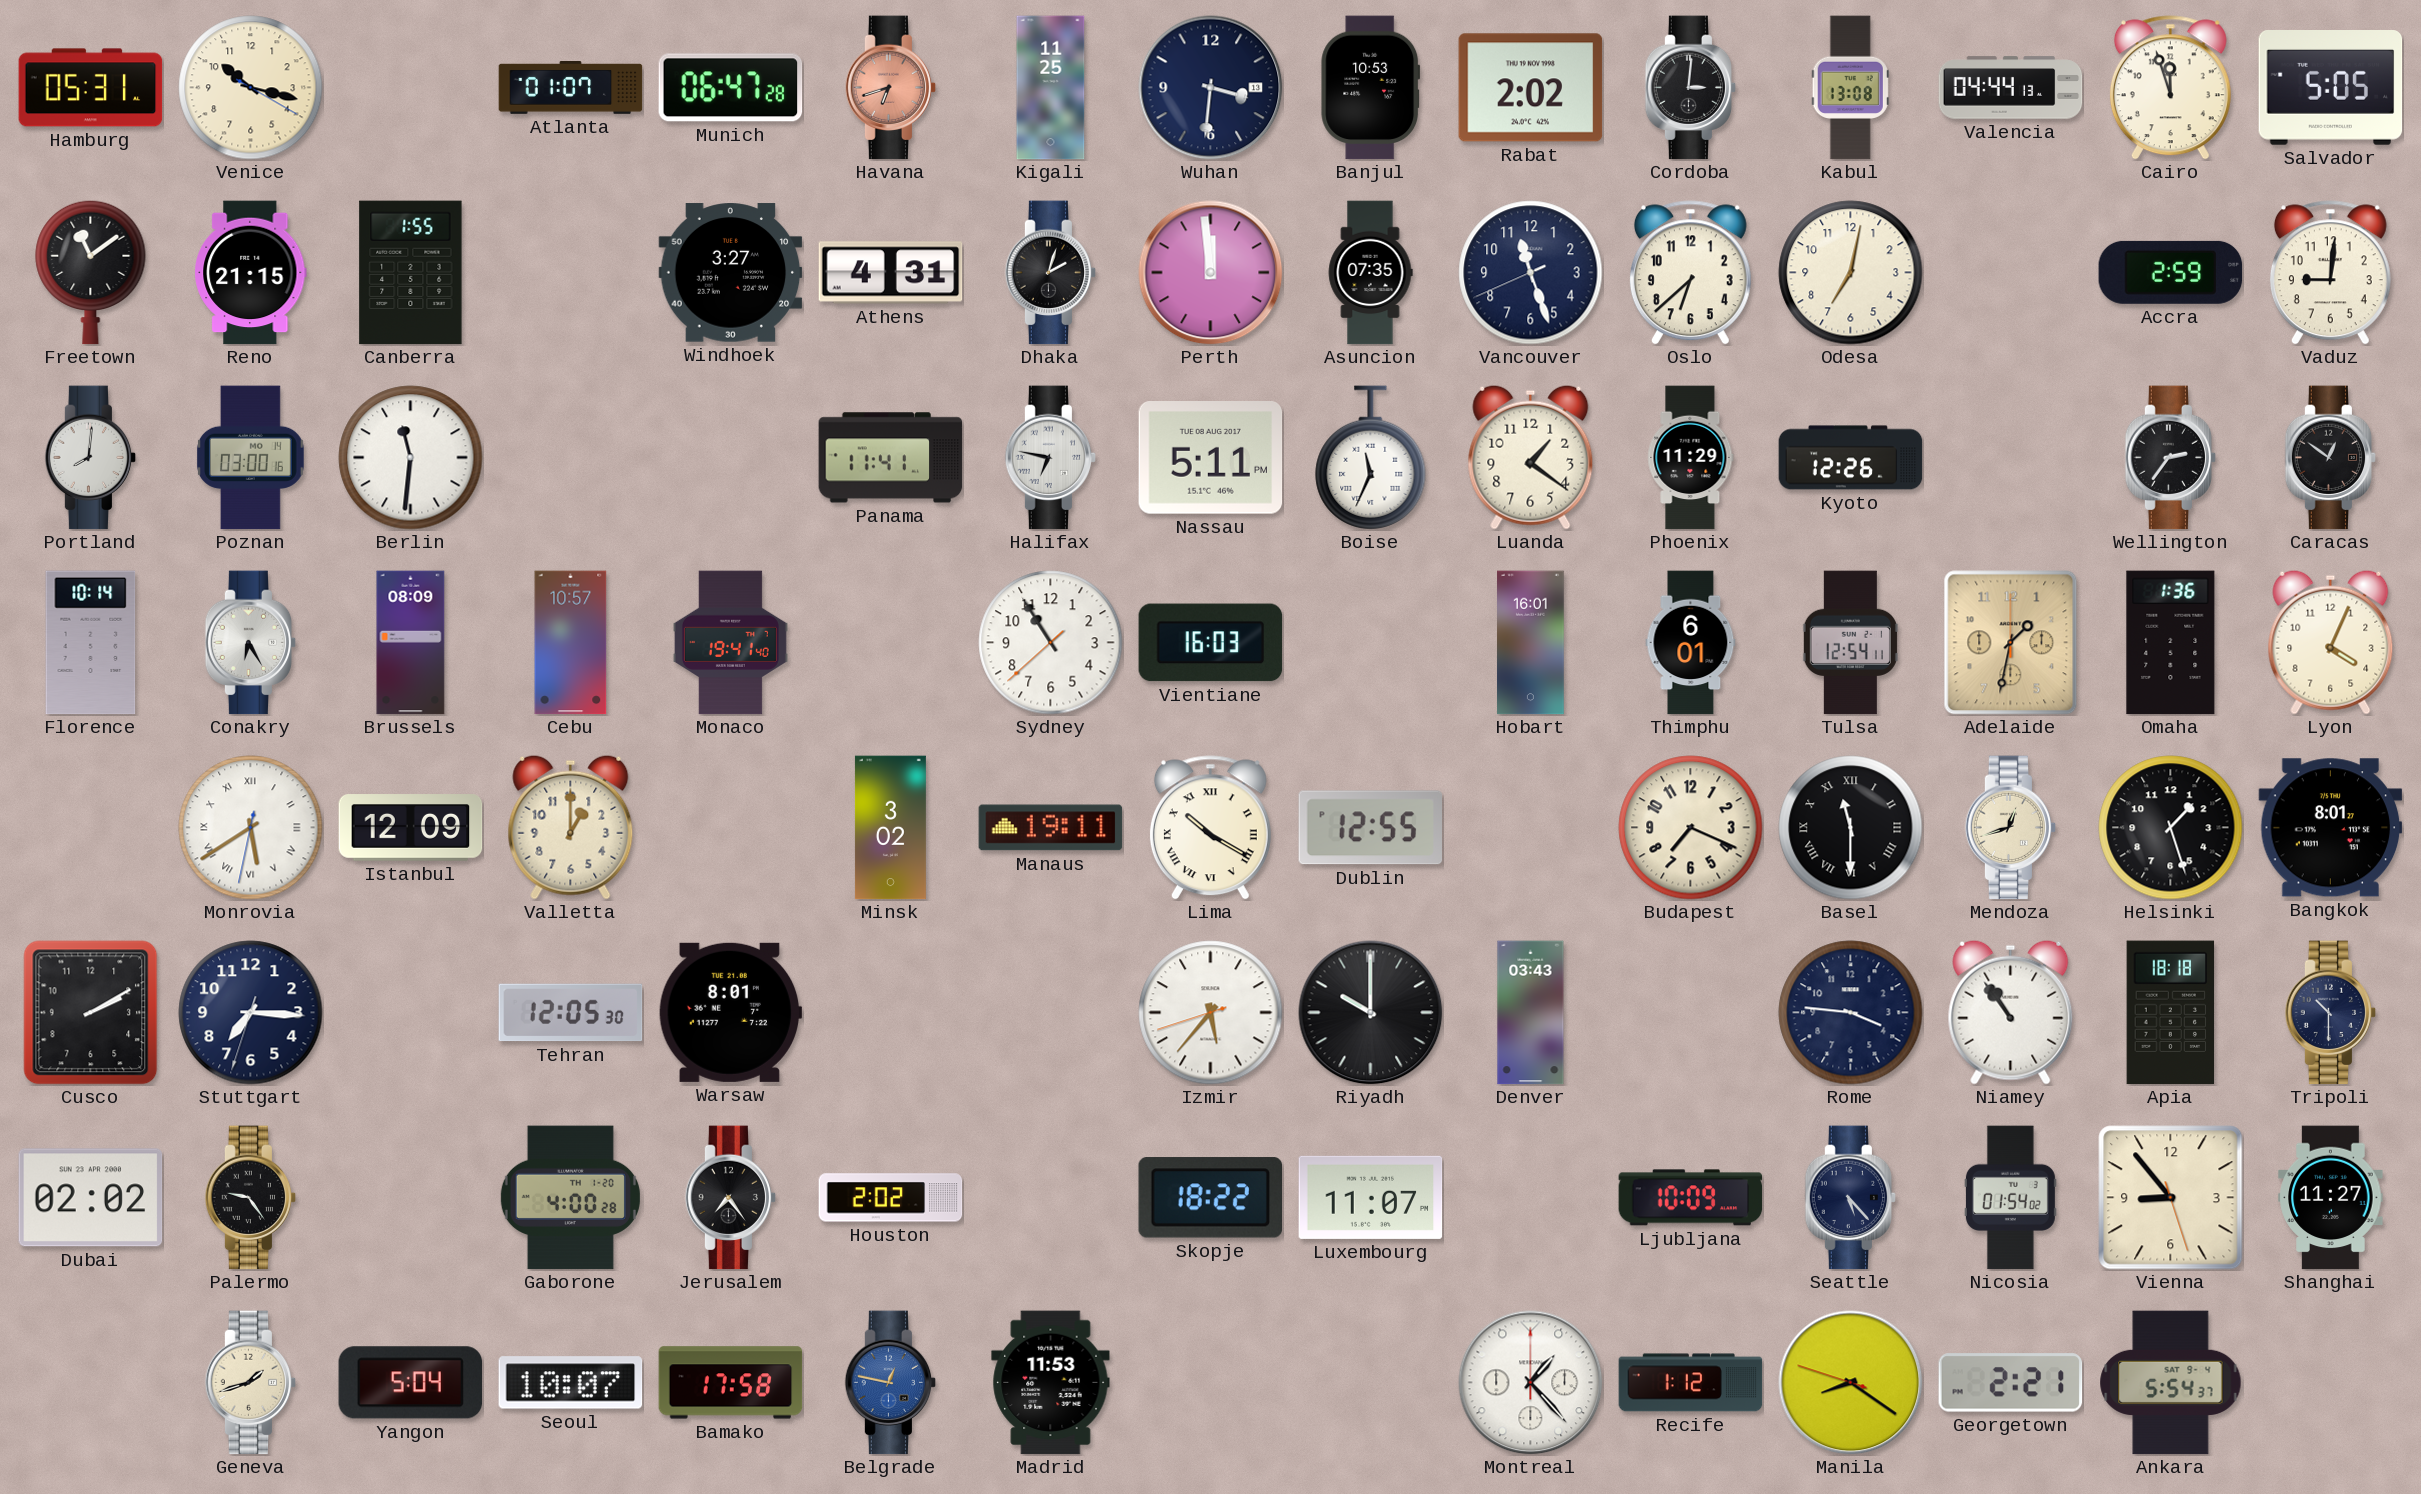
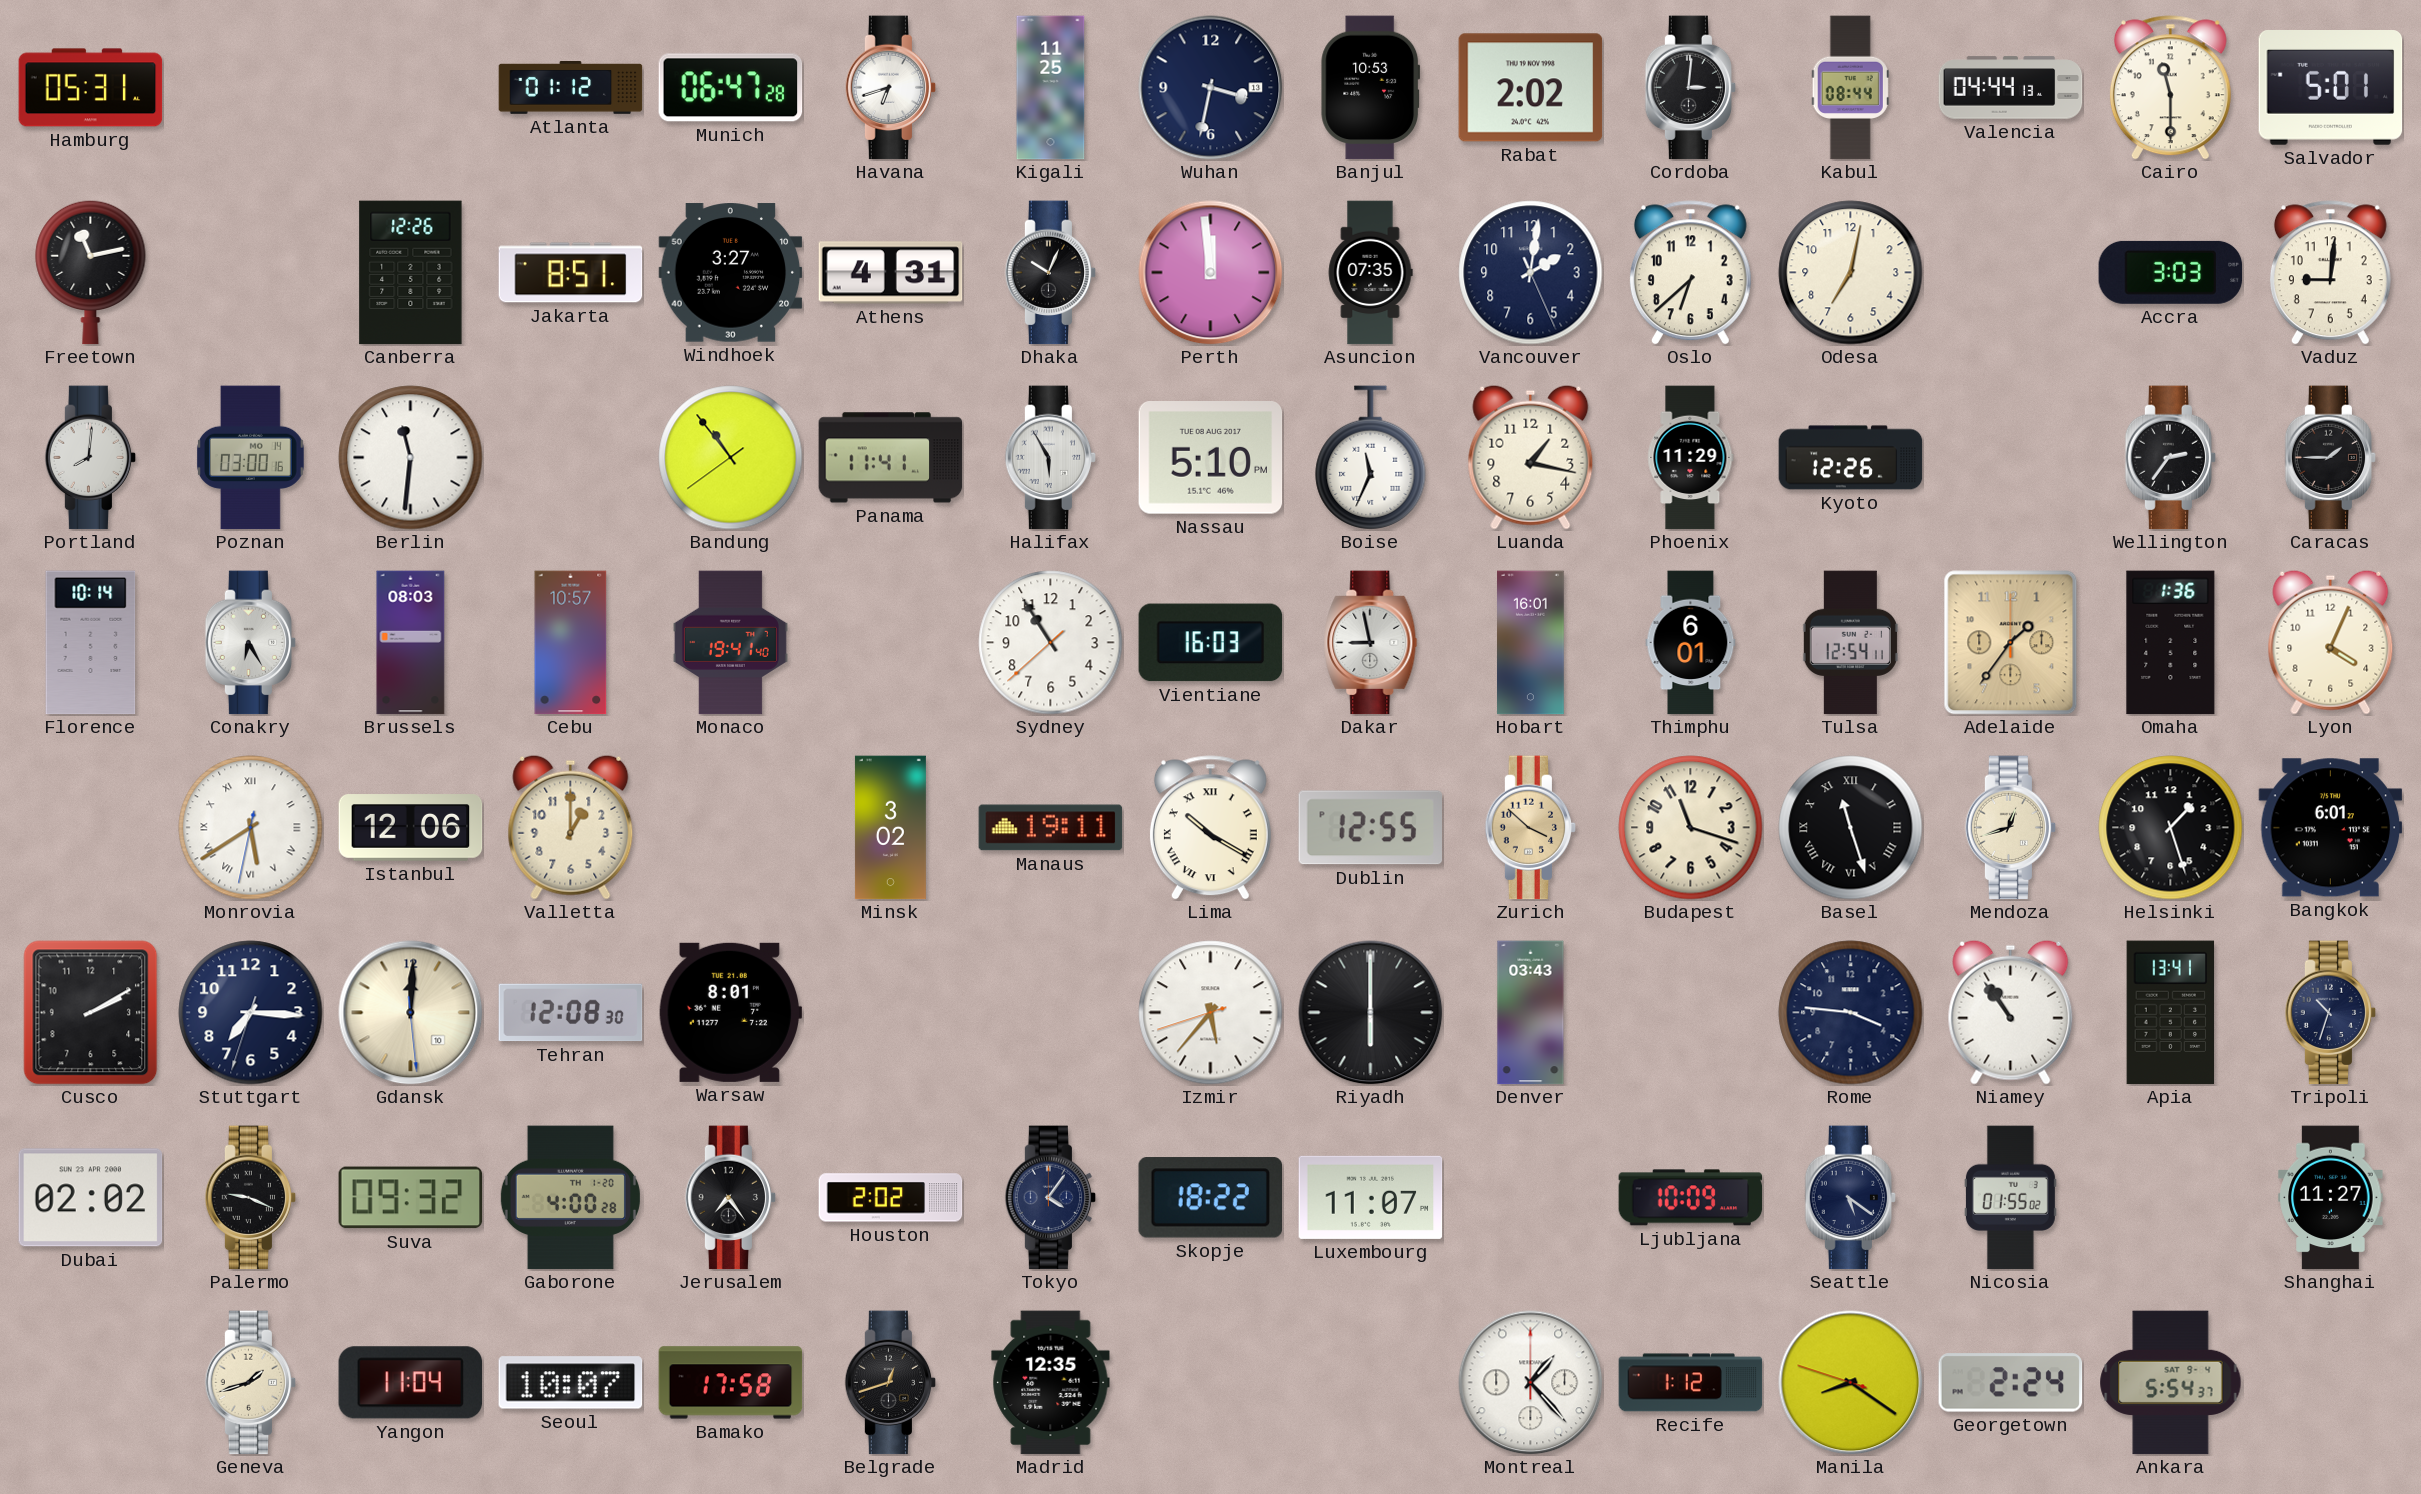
Venice: 10:17 -> none (251, 88)
Atlanta: 01:07 -> 01:12 (571, 88)
Havana dial: salmon -> white (891, 88)
Wuhan: 3:31 -> 3:32 (1211, 88)
Kabul: 13:08 -> 08:44 (1850, 88)
Cairo: 11:57 -> 11:30 (2170, 88)
Salvador: 5:05 -> 5:01 (2331, 88)
Freetown: 11:09 -> 11:13 (91, 272)
Reno: 21:15 -> none (251, 273)
Canberra: 1:55 -> 12:26 (411, 273)
Jakarta: none -> 8:51 (571, 273)
Dhaka: 2:03 -> 10:04 (1051, 273)
Vancouver: 11:26 -> 2:01 (1531, 273)
Accra: 2:59 -> 3:03 (2171, 272)
Bandung: none -> 10:53 (731, 458)
Halifax: 6:47 -> 5:55 (1051, 458)
Nassau: 5:11 -> 5:10 (1211, 458)
Luanda: 1:21 -> 1:17 (1531, 457)
Caracas: 12:51 -> 1:45 (2331, 458)
Brussels: 08:09 -> 08:03 (411, 643)
Dakar: none -> 8:58 (1371, 643)
Adelaide: 1:32 -> 1:36 (2011, 643)
Istanbul: 12:09 -> 12:06 (411, 828)
Zurich: none -> 3:52 (1531, 828)
Budapest: 7:19 -> 11:18 (1691, 828)
Basel: 11:30 -> 11:27 (1851, 828)
Bangkok: 8:01 -> 6:01 (2331, 828)
Gdansk: none -> 12:00 (411, 1013)
Tehran: 12:05 -> 12:08 (571, 1013)
Riyadh: 10:00 -> 6:00 (1371, 1013)
Apia: 18:18 -> 13:41 (2171, 1013)
Tripoli: 10:30 -> 10:33 (2331, 1013)
Palermo: 9:24 -> 9:19 (251, 1198)
Suva: none -> 09:32 (411, 1198)
Tokyo: none -> 4:06 (1051, 1198)
Seattle: 5:23 -> 5:21 (1851, 1198)
Nicosia: 01:54 -> 01:55 (2010, 1198)
Vienna: 8:53 -> none (2171, 1198)
Yangon: 5:04 -> 11:04 (411, 1383)
Belgrade: 12:47 -> 12:42 (891, 1383)
Belgrade dial: blue -> black (891, 1383)
Madrid: 11:53 -> 12:35 (1051, 1383)
Georgetown: 2:21 -> 2:24 (2011, 1383)
